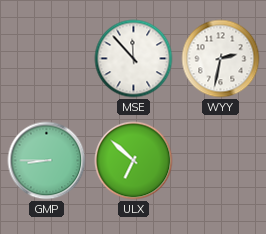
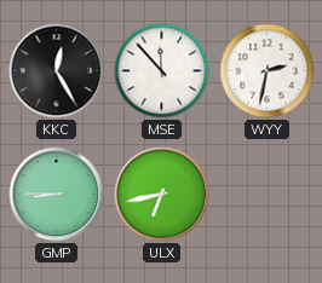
KKC: none -> 12:25 (57, 71)
ULX: 6:52 -> 6:43 (162, 195)
